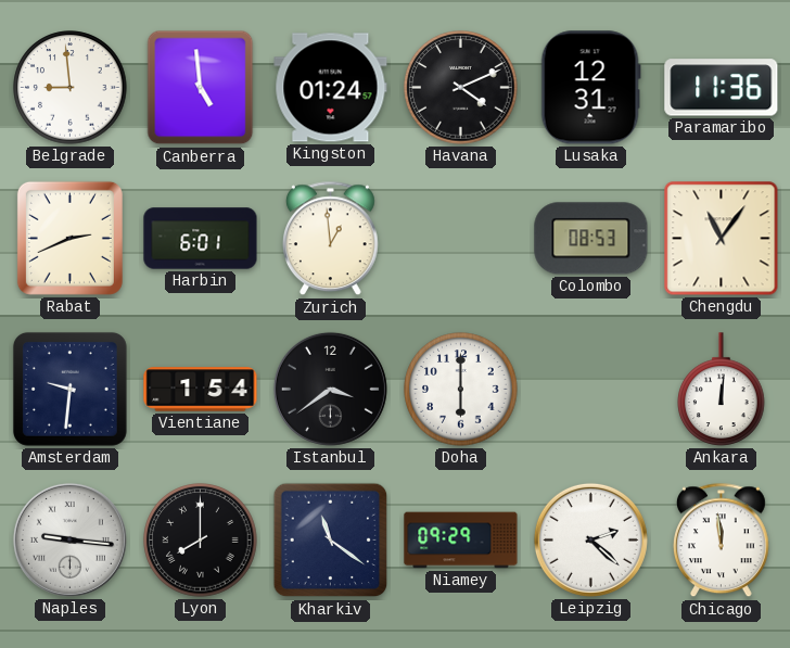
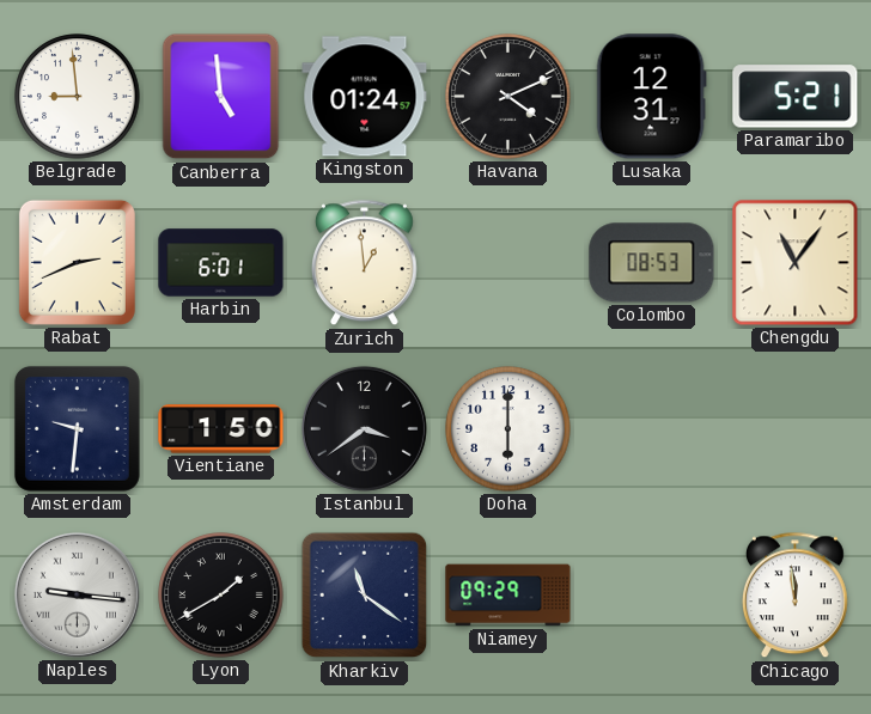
Paramaribo: 11:36 -> 5:21 (796, 97)
Vientiane: 1:54 -> 1:50 (221, 429)
Ankara: 12:01 -> none (722, 390)
Lyon: 8:00 -> 1:40 (221, 596)
Leipzig: 2:22 -> none (590, 539)
